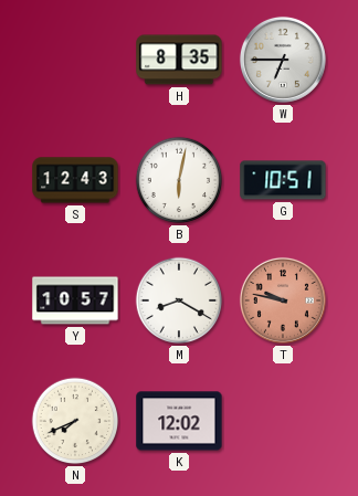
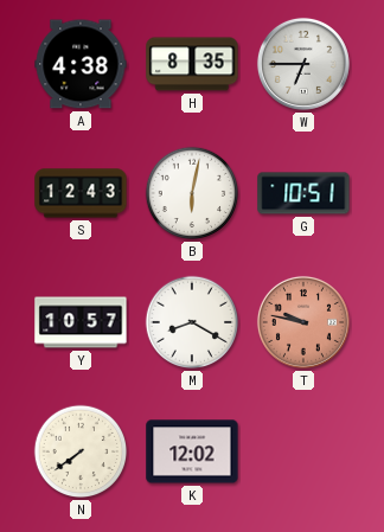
A: none -> 4:38 (81, 64)
N: 7:41 -> 7:39 (81, 451)
